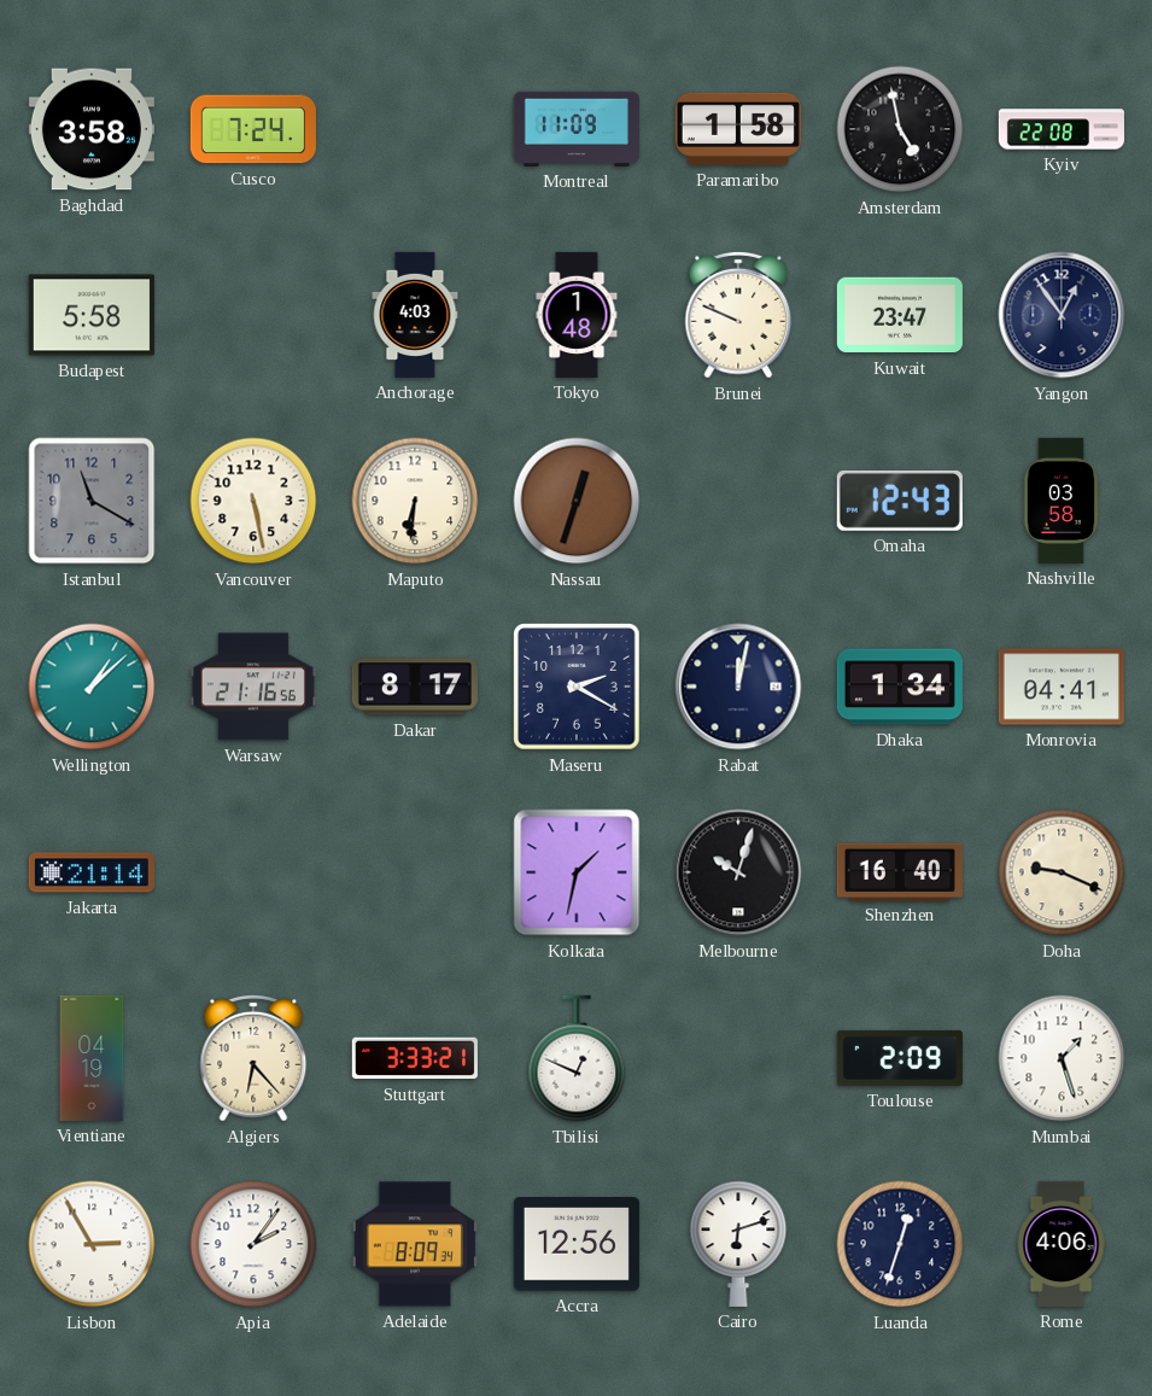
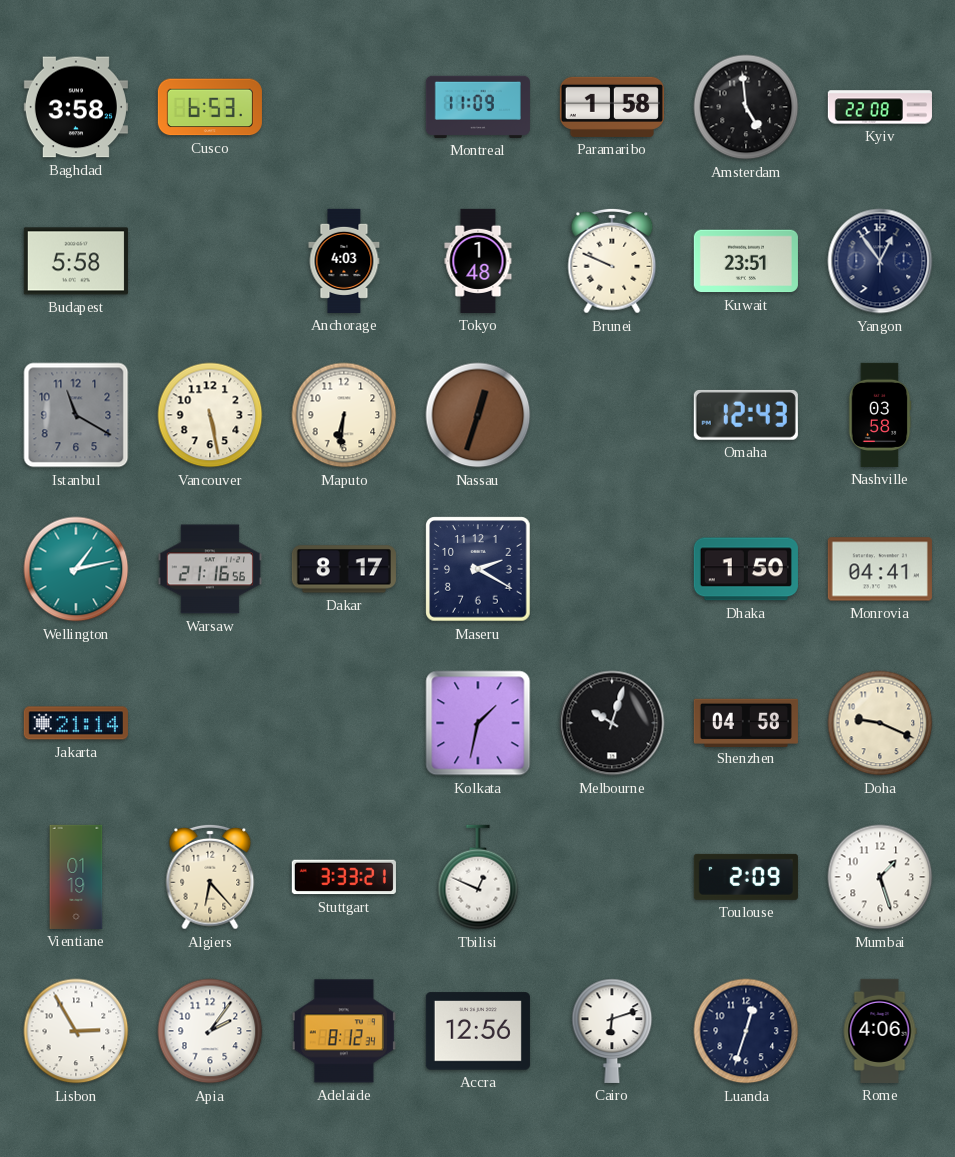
Cusco: 7:24 -> 6:53 (210, 107)
Amsterdam: 4:58 -> 4:59 (746, 107)
Kuwait: 23:47 -> 23:51 (746, 261)
Wellington: 1:08 -> 1:13 (76, 569)
Rabat: 12:02 -> none (738, 687)
Dhaka: 1:34 -> 1:50 (746, 569)
Shenzhen: 16:40 -> 04:58 (746, 722)
Vientiane: 04:19 -> 01:19 (76, 877)
Adelaide: 8:09 -> 8:12 (344, 1031)
